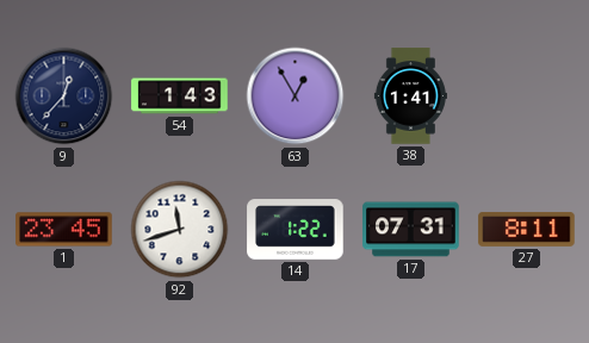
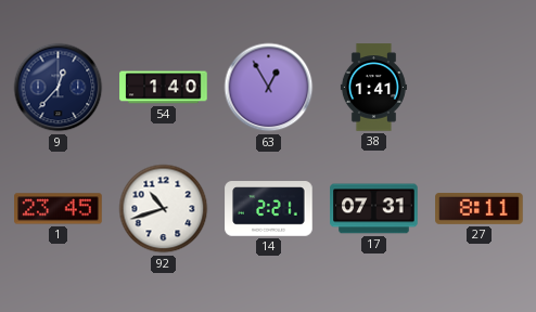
54: 1:43 -> 1:40 (164, 88)
92: 11:42 -> 10:42 (164, 209)
14: 1:22 -> 2:21 (269, 209)
